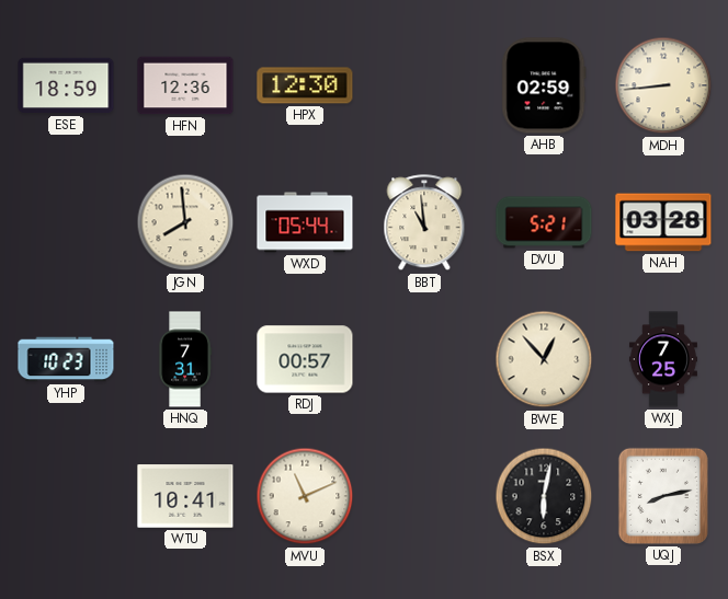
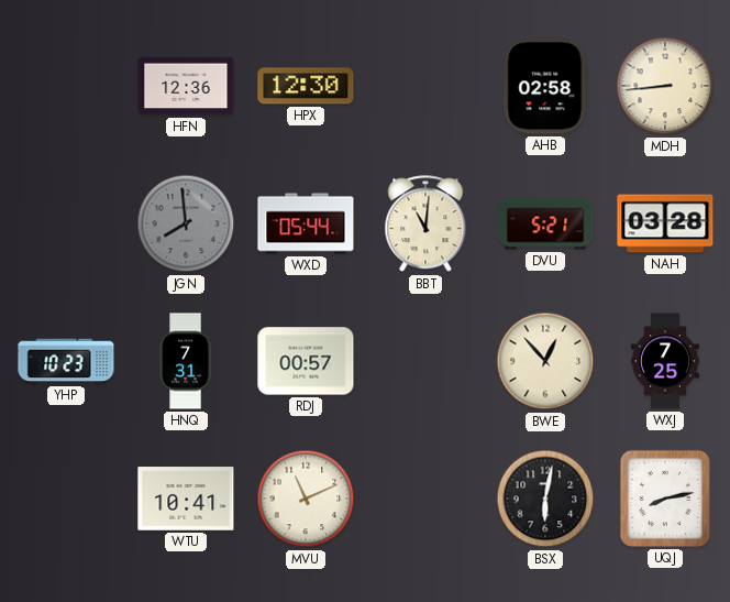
ESE: 18:59 -> none (66, 85)
AHB: 02:59 -> 02:58 (545, 86)
JGN dial: cream -> grey (186, 223)
BBT: 10:59 -> 11:01 (425, 225)
